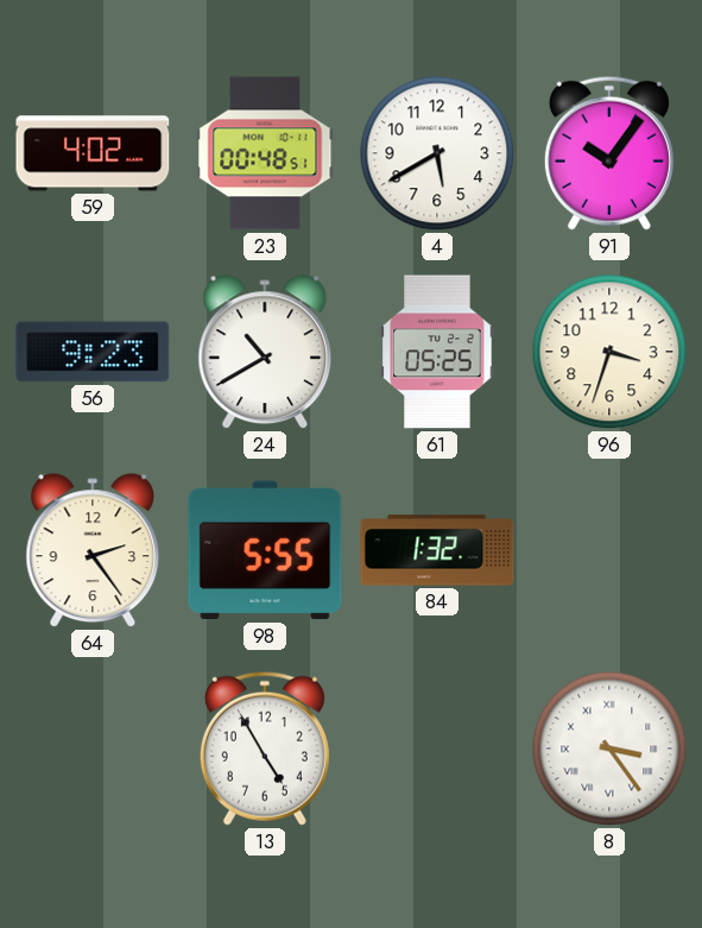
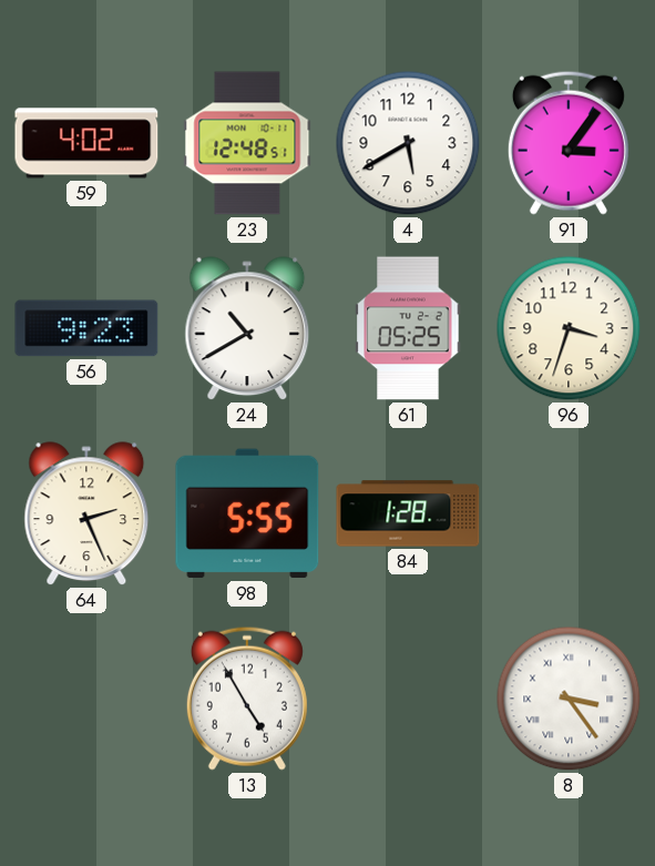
23: 00:48 -> 12:48 (247, 143)
91: 10:06 -> 3:06 (569, 143)
64: 2:24 -> 2:26 (86, 514)
84: 1:32 -> 1:28 (408, 513)
